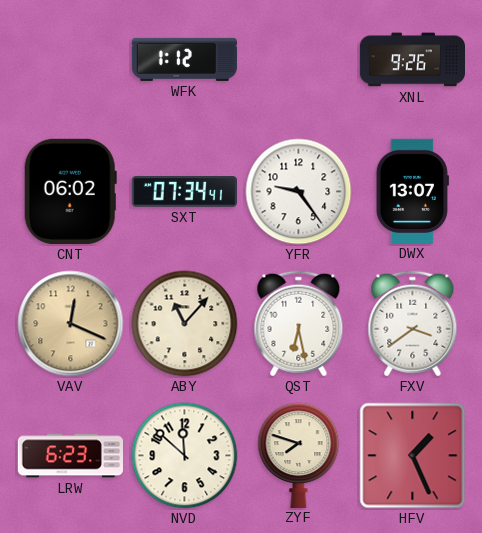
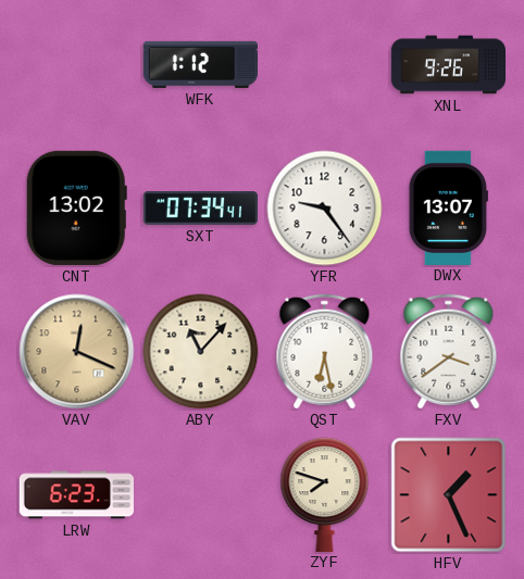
CNT: 06:02 -> 13:02 (76, 207)
NVD: 11:52 -> none (185, 456)
